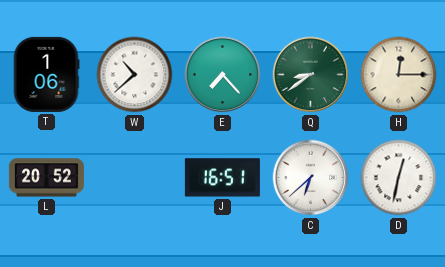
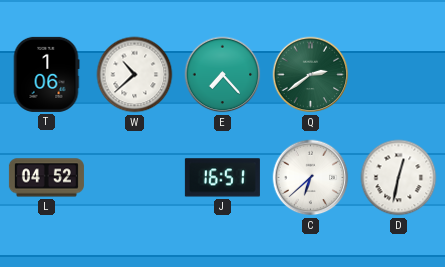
Q: 8:39 -> 2:39 (311, 75)
H: 12:15 -> none (399, 75)
L: 20:52 -> 04:52 (46, 178)
